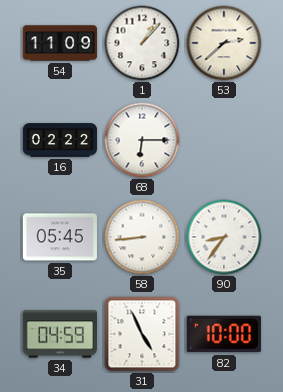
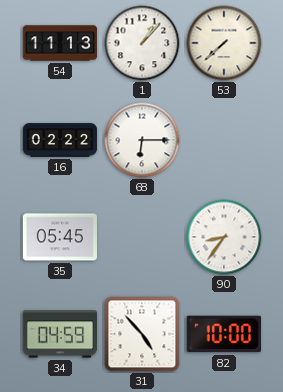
54: 11:09 -> 11:13 (60, 43)
53: 2:38 -> 7:38 (224, 43)
58: 8:44 -> none (142, 237)
31: 4:56 -> 4:53 (142, 334)
